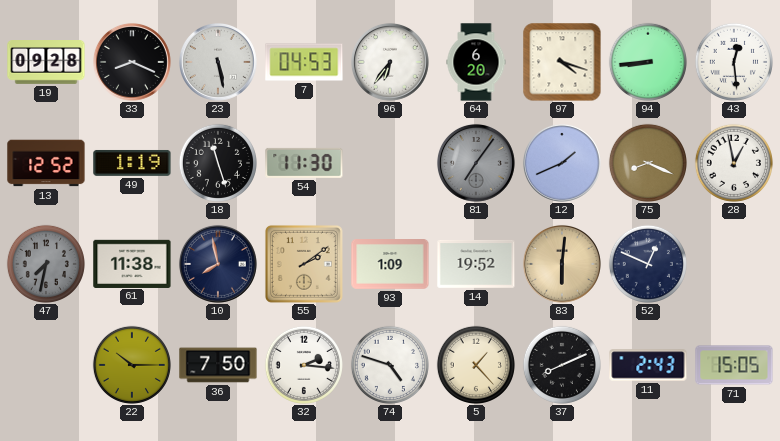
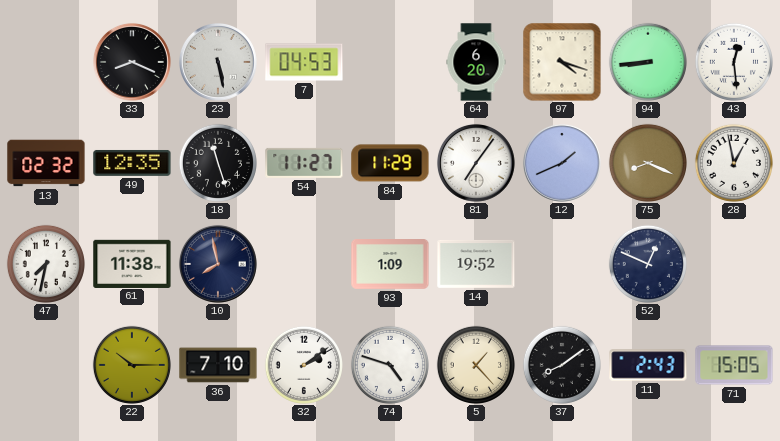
19: 09:28 -> none (46, 63)
96: 6:36 -> none (390, 62)
13: 12:52 -> 02:32 (46, 163)
49: 1:19 -> 12:35 (132, 163)
54: 11:30 -> 11:27 (304, 163)
84: none -> 11:29 (390, 163)
81 dial: grey -> white (476, 163)
47 dial: grey -> white (46, 264)
55: 2:09 -> none (304, 264)
83: 6:01 -> none (562, 264)
36: 7:50 -> 7:10 (218, 365)
32: 2:16 -> 2:09 (304, 365)
37: 8:11 -> 8:09 (562, 365)
